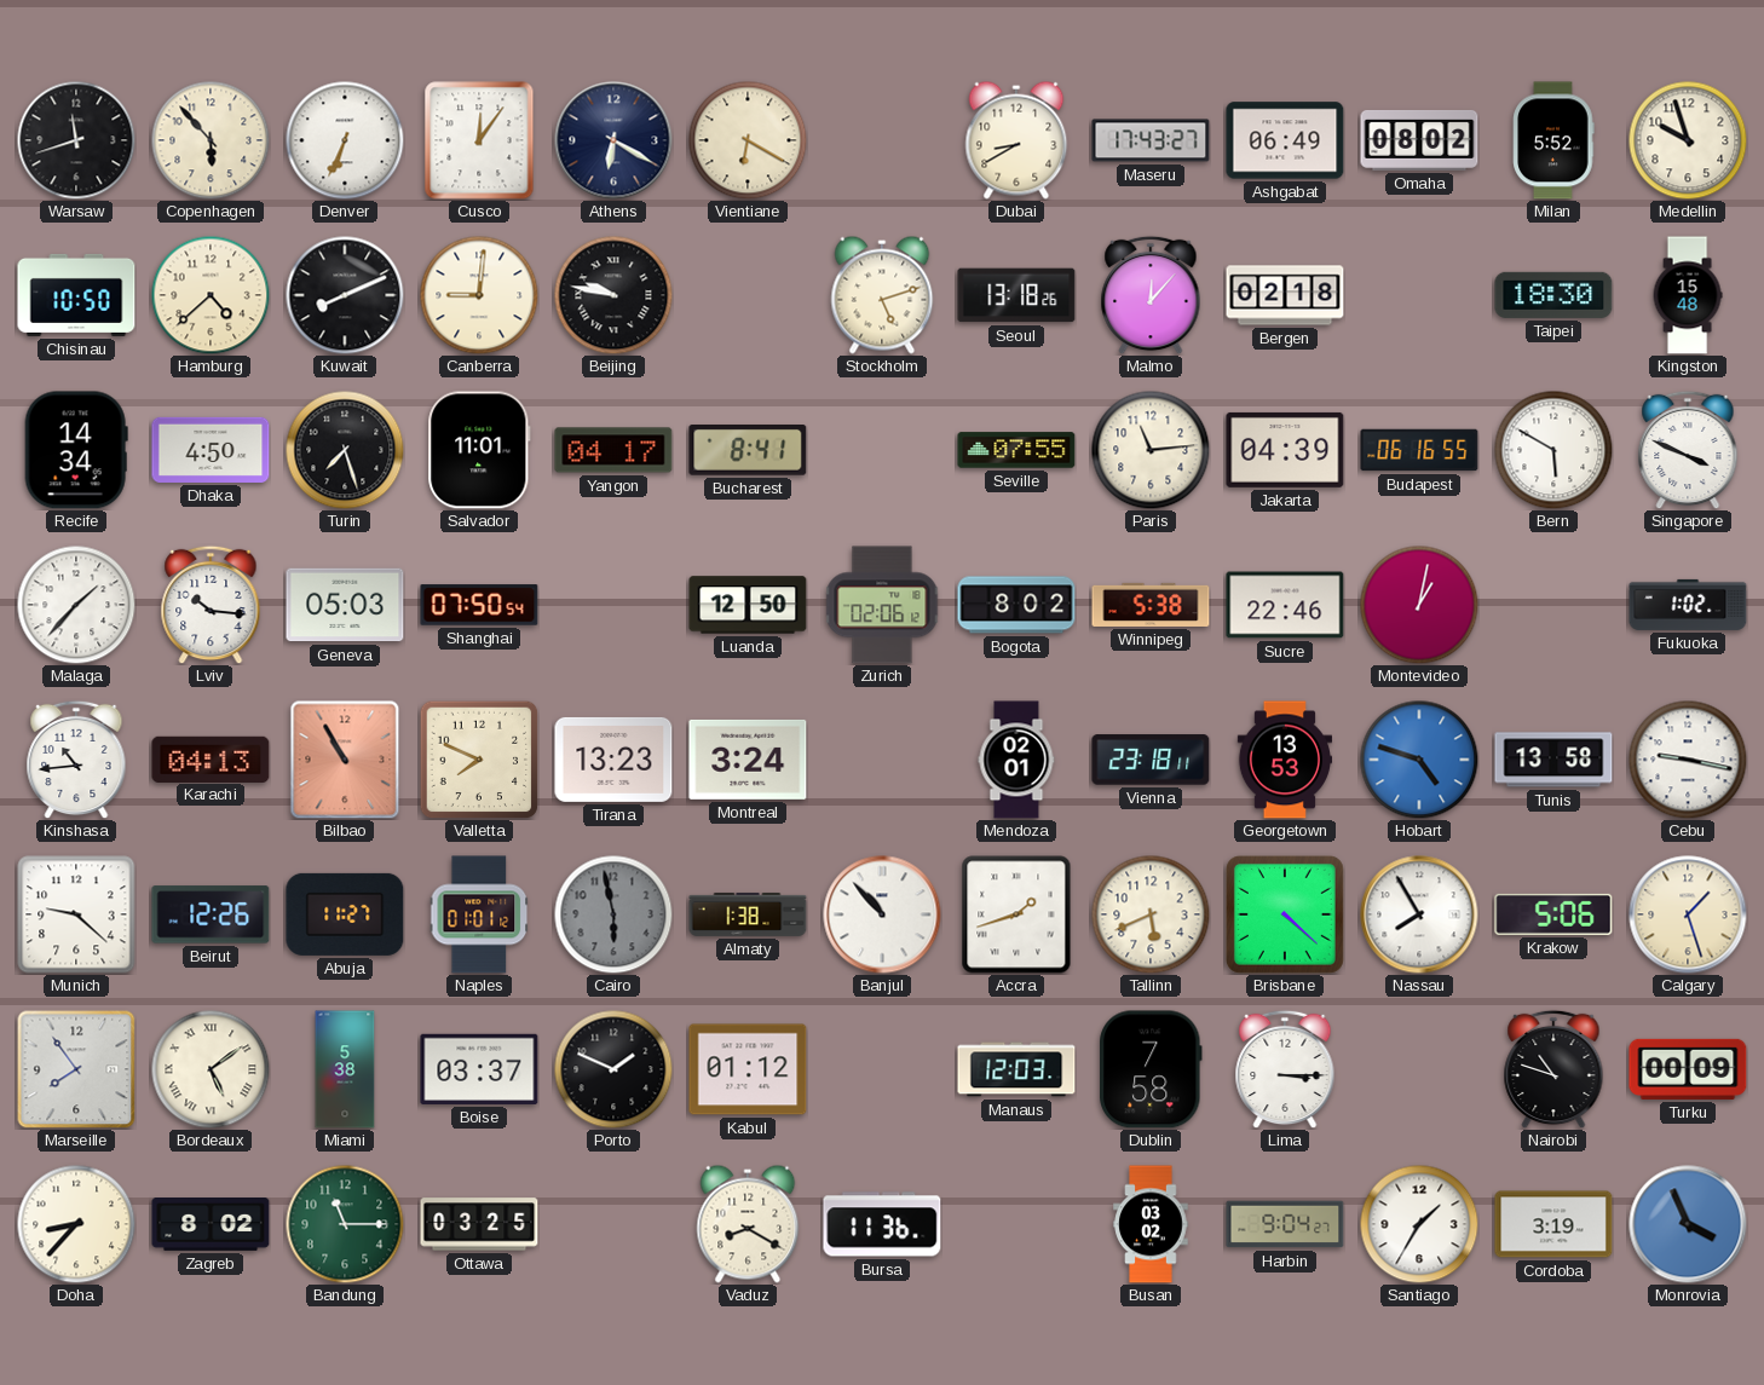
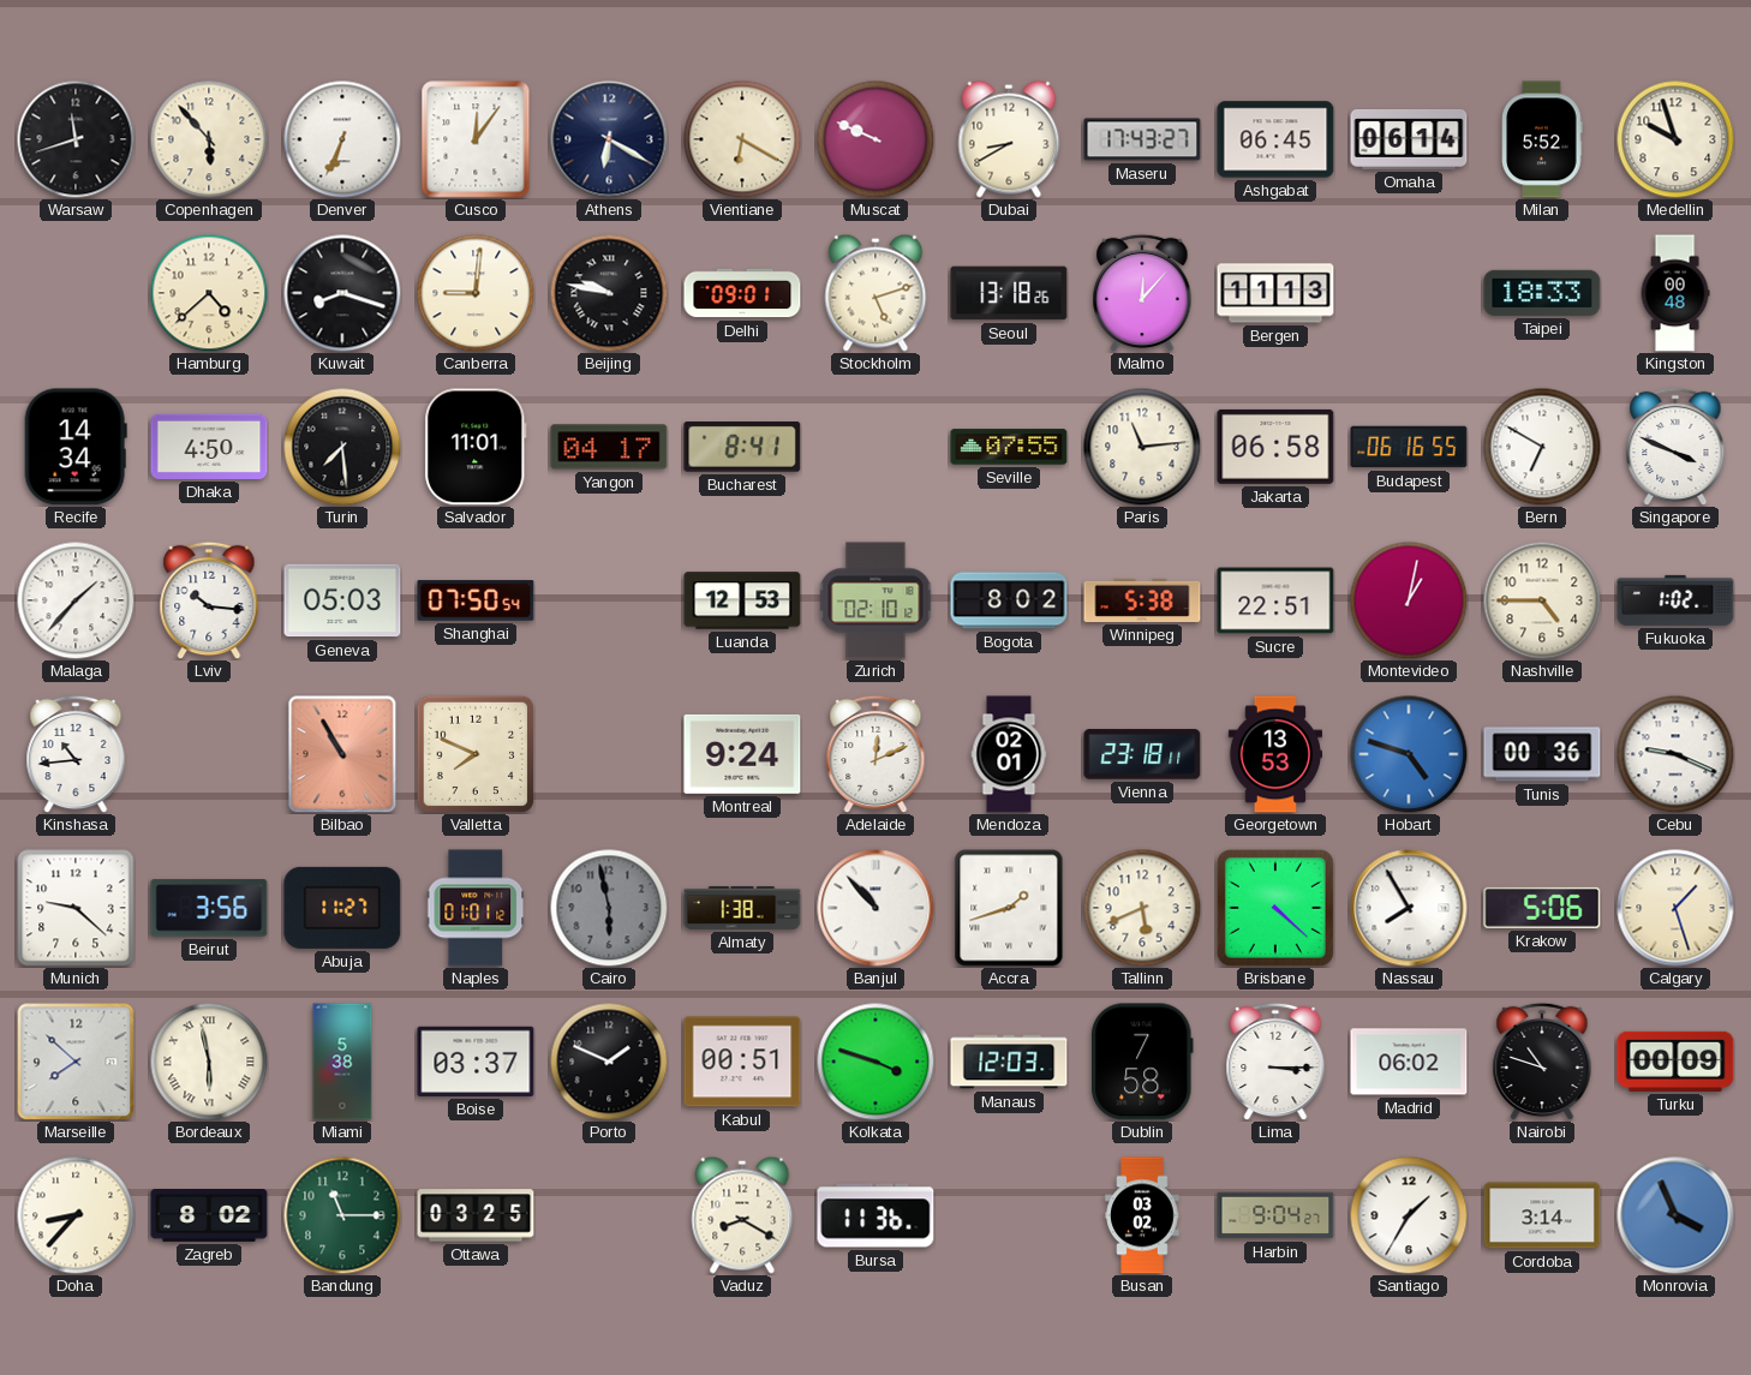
Muscat: none -> 9:49 (876, 139)
Ashgabat: 06:49 -> 06:45 (1275, 139)
Omaha: 08:02 -> 06:14 (1409, 139)
Chisinau: 10:50 -> none (76, 295)
Kuwait: 8:11 -> 8:18 (342, 293)
Delhi: none -> 09:01 (742, 293)
Bergen: 02:18 -> 11:13 (1275, 293)
Taipei: 18:30 -> 18:33 (1542, 293)
Kingston: 15:48 -> 00:48 (1675, 293)
Turin: 7:27 -> 7:29 (342, 447)
Jakarta: 04:39 -> 06:58 (1275, 447)
Bern: 5:50 -> 6:50 (1542, 447)
Luanda: 12:50 -> 12:53 (742, 600)
Zurich: 02:06 -> 02:10 (876, 600)
Sucre: 22:46 -> 22:51 (1275, 600)
Nashville: none -> 4:45 (1542, 600)
Karachi: 04:13 -> none (211, 758)
Tirana: 13:23 -> none (613, 760)
Montreal: 3:24 -> 9:24 (742, 754)
Adelaide: none -> 12:11 (876, 754)
Tunis: 13:58 -> 00:36 (1542, 754)
Cebu: 9:17 -> 9:19 (1675, 754)
Beirut: 12:26 -> 3:56 (209, 908)
Marseille: 7:54 -> 7:52 (76, 1062)
Bordeaux: 5:09 -> 5:58 (209, 1062)
Kabul: 01:12 -> 00:51 (742, 1062)
Kolkata: none -> 3:48 (876, 1062)
Madrid: none -> 06:02 (1409, 1062)
Cordoba: 3:19 -> 3:14 (1542, 1215)
